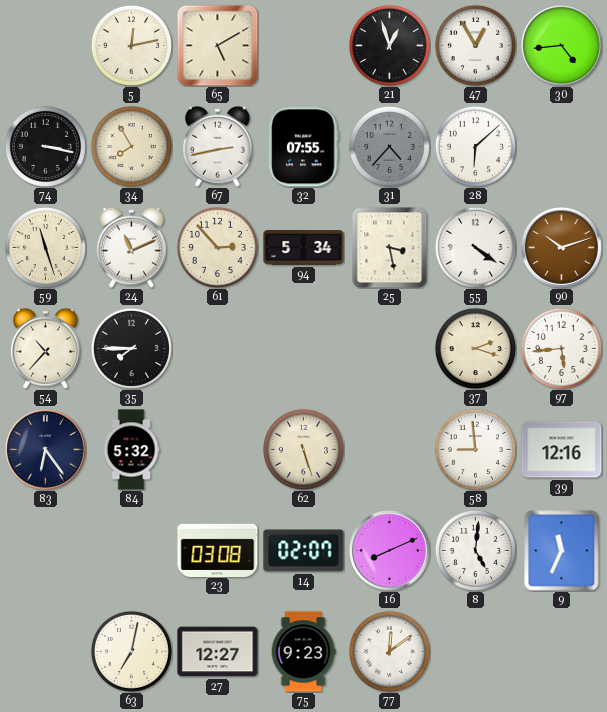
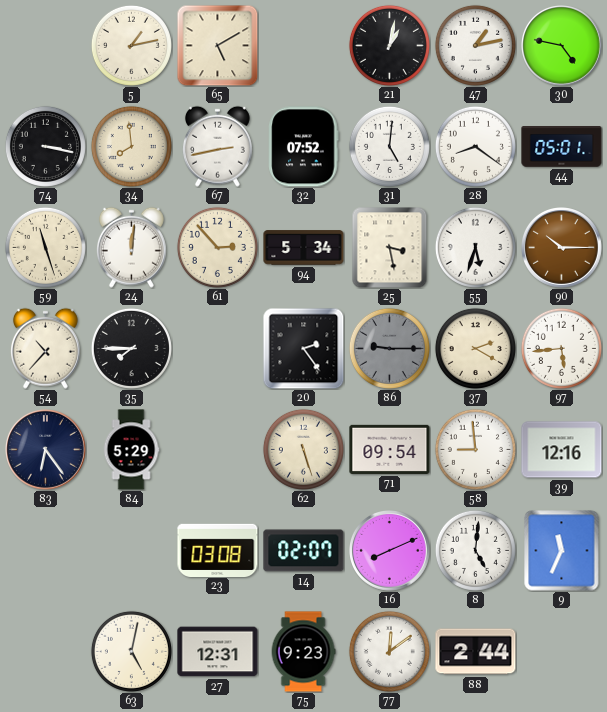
5: 12:13 -> 1:13 (131, 45)
21: 12:57 -> 1:02 (389, 45)
47: 12:55 -> 1:13 (475, 45)
30: 4:44 -> 4:47 (562, 46)
34: 7:55 -> 7:59 (131, 146)
32: 07:55 -> 07:52 (304, 147)
31: 4:37 -> 5:01 (389, 146)
31 dial: grey -> white (389, 146)
28: 6:08 -> 8:21 (475, 146)
44: none -> 05:01 (562, 147)
24: 11:11 -> 12:01 (131, 247)
55: 4:21 -> 5:33 (475, 247)
90: 10:12 -> 10:15 (562, 248)
20: none -> 2:24 (303, 348)
86: none -> 9:15 (389, 348)
37: 2:18 -> 2:20 (475, 348)
84: 5:32 -> 5:29 (131, 450)
71: none -> 09:54 (390, 449)
63: 7:02 -> 5:02 (131, 651)
27: 12:27 -> 12:31 (218, 652)
88: none -> 2:44 (476, 652)
